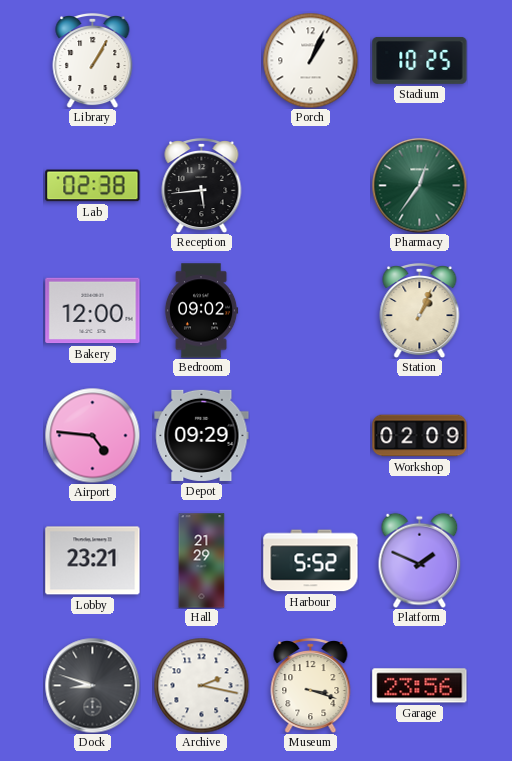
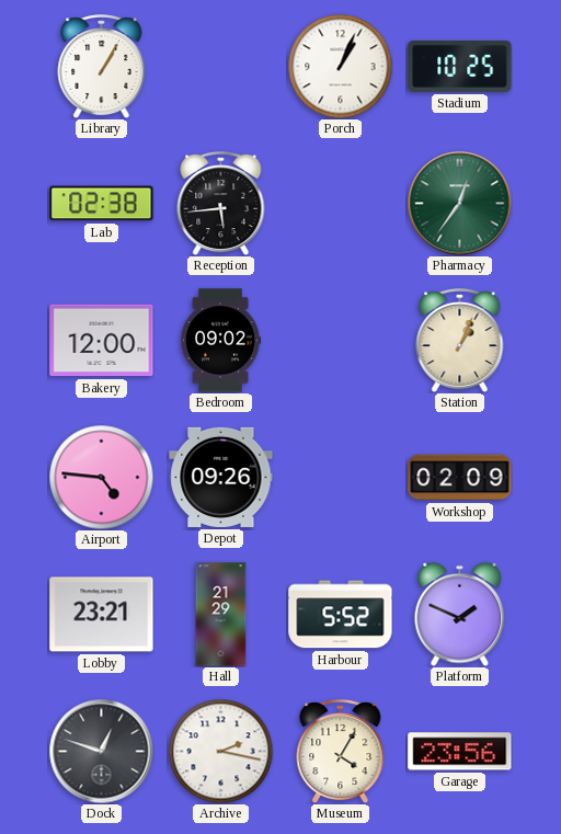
Depot: 09:29 -> 09:26 (221, 477)
Dock: 8:48 -> 12:48 (101, 751)
Museum: 3:18 -> 4:05 (341, 751)
